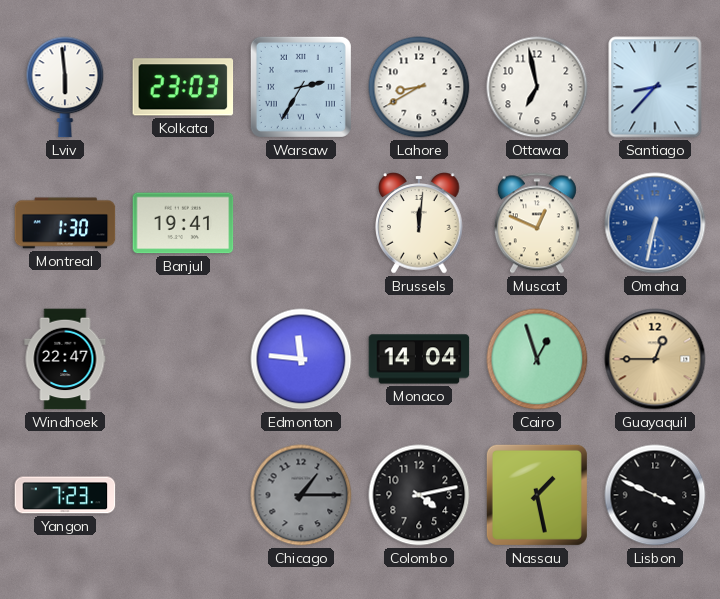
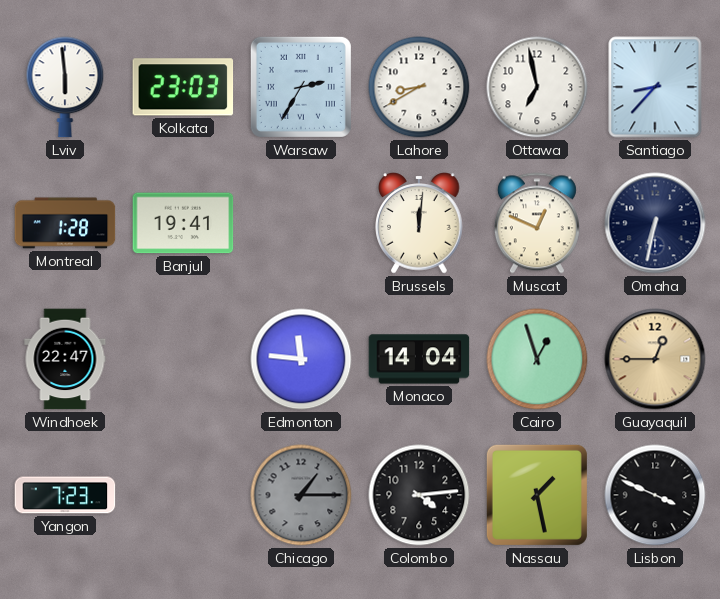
Montreal: 1:30 -> 1:28 (65, 223)
Omaha dial: blue -> navy (655, 223)
Colombo: 4:13 -> 4:14 (419, 495)
